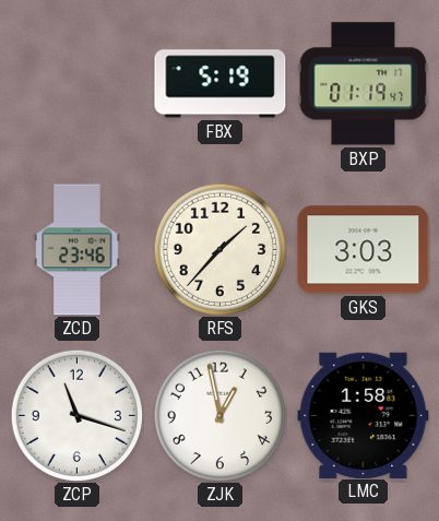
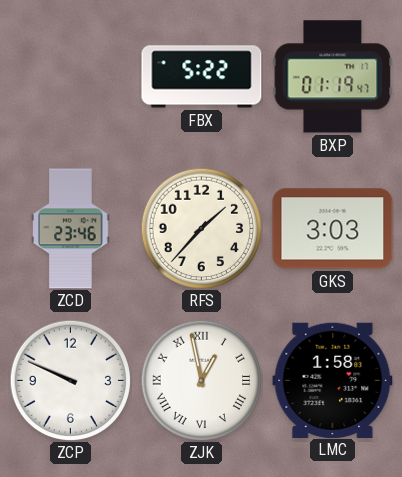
FBX: 5:19 -> 5:22 (202, 77)
ZCP: 11:18 -> 9:49 (70, 380)
ZJK numerals: Arabic -> Roman (201, 380)
